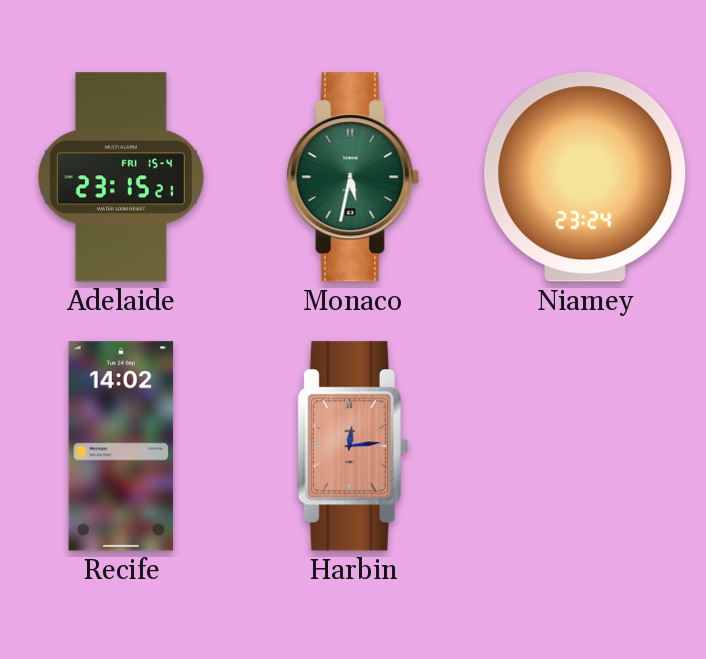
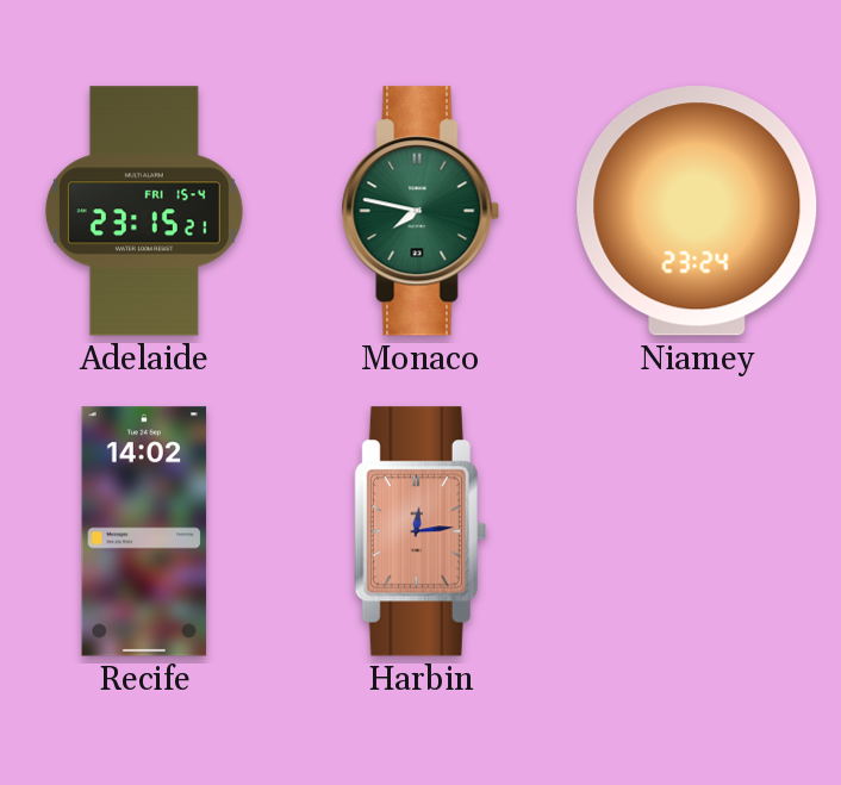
Monaco: 5:32 -> 7:47 (420, 211)
